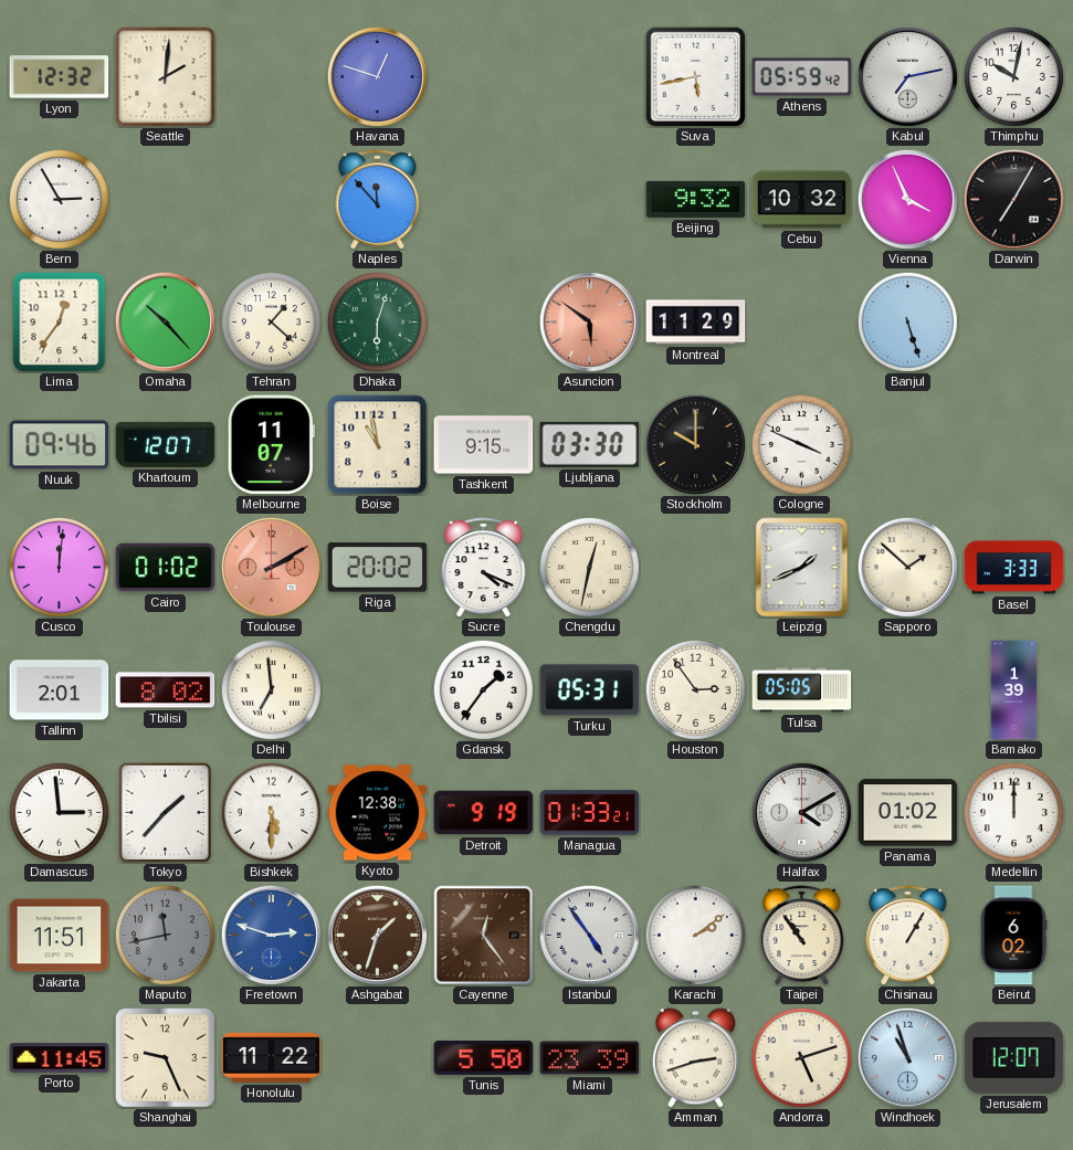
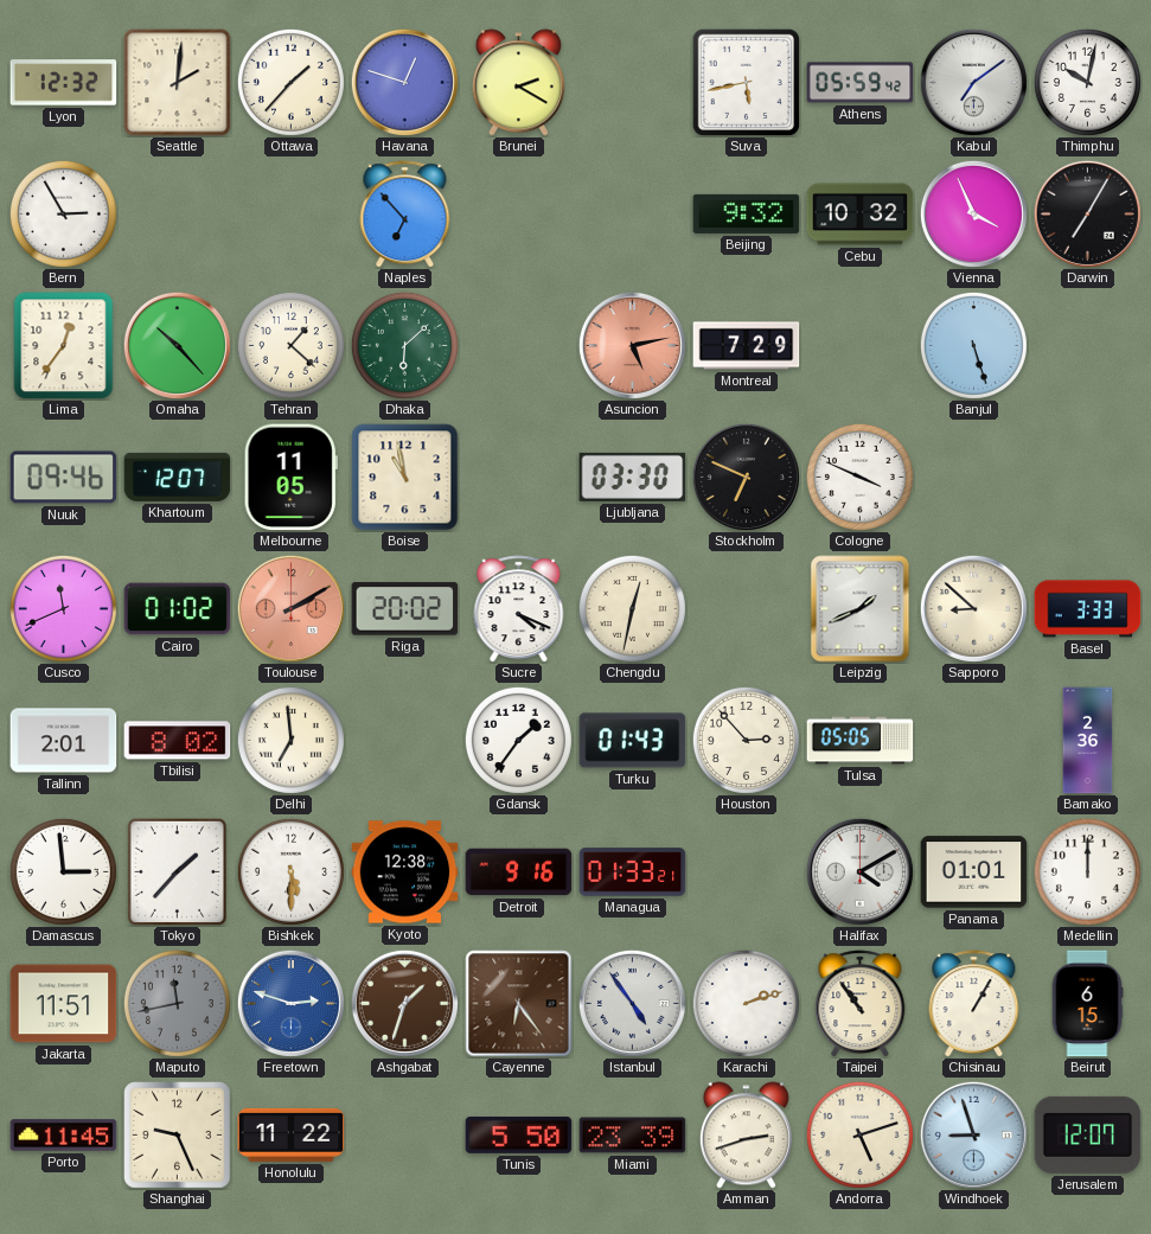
Ottawa: none -> 1:37 (290, 82)
Brunei: none -> 2:20 (518, 83)
Kabul: 7:13 -> 7:09 (973, 82)
Naples: 11:53 -> 6:53 (405, 215)
Dhaka: 6:03 -> 6:08 (404, 345)
Asuncion: 5:51 -> 5:13 (632, 345)
Montreal: 11:29 -> 7:29 (747, 346)
Melbourne: 11:07 -> 11:05 (290, 478)
Tashkent: 9:15 -> none (484, 445)
Stockholm: 10:00 -> 6:49 (746, 477)
Cusco: 12:01 -> 11:41 (63, 608)
Sapporo: 1:52 -> 8:52 (973, 608)
Turku: 05:31 -> 01:43 (633, 741)
Houston: 2:54 -> 2:53 (746, 740)
Bamako: 1:39 -> 2:36 (1088, 741)
Detroit: 9:19 -> 9:16 (519, 872)
Panama: 01:02 -> 01:01 (974, 872)
Cayenne: 12:24 -> 6:24 (519, 1004)
Karachi: 2:09 -> 2:12 (746, 1003)
Beirut: 6:02 -> 6:15 (1087, 1004)
Windhoek: 10:57 -> 8:57 (973, 1134)
